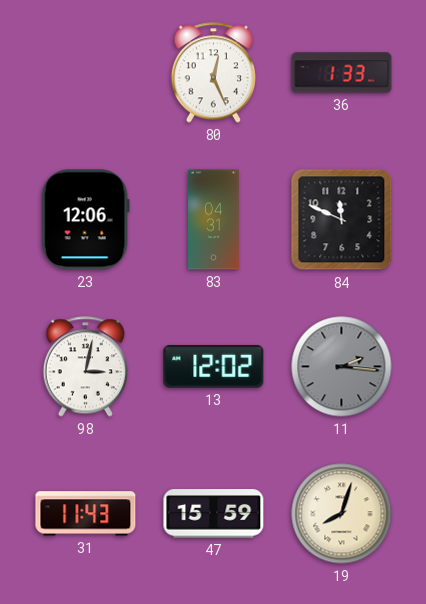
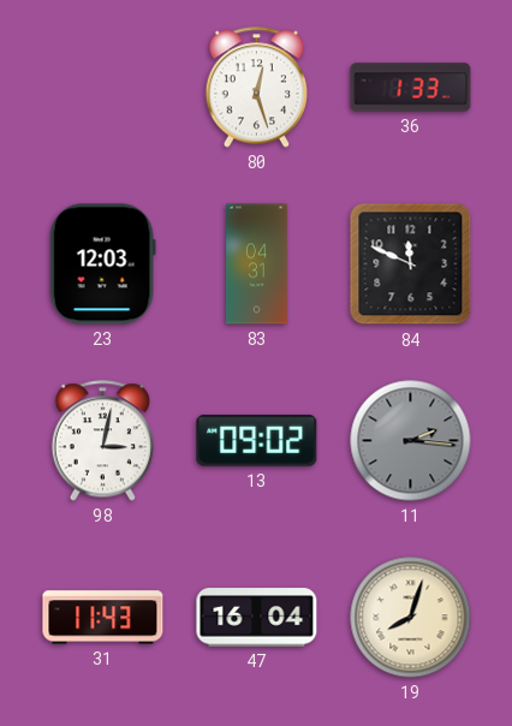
80: 12:26 -> 12:27 (256, 88)
23: 12:06 -> 12:03 (102, 264)
13: 12:02 -> 09:02 (257, 440)
47: 15:59 -> 16:04 (257, 618)
